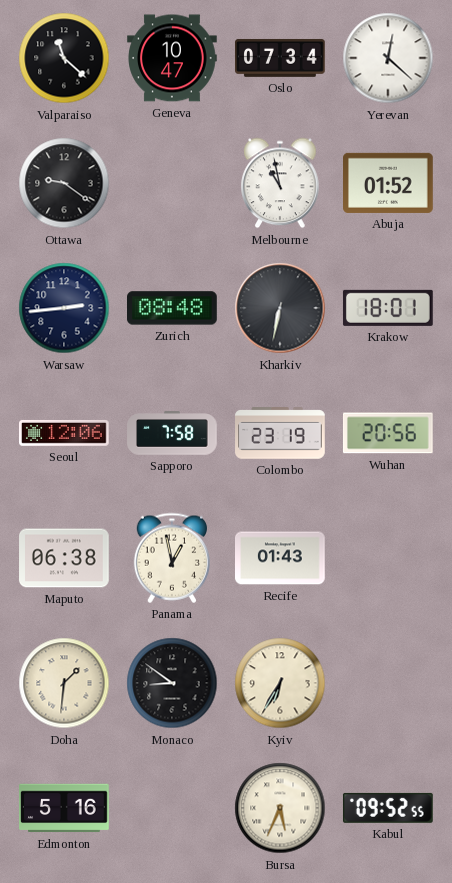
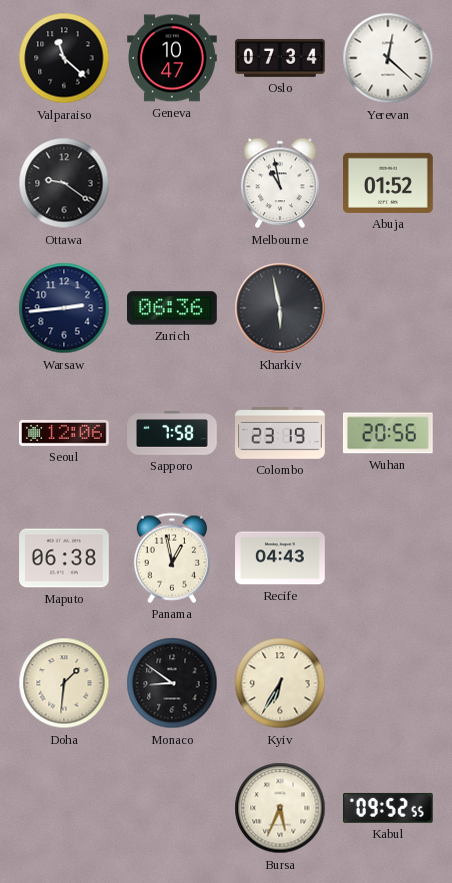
Zurich: 08:48 -> 06:36 (173, 308)
Kharkiv: 6:32 -> 5:58 (280, 308)
Krakow: 18:01 -> none (388, 308)
Recife: 01:43 -> 04:43 (281, 558)
Edmonton: 5:16 -> none (64, 808)
